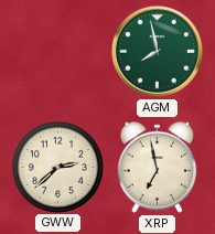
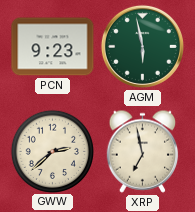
PCN: none -> 9:23 (53, 47)
AGM: 7:58 -> 5:58 (142, 46)
